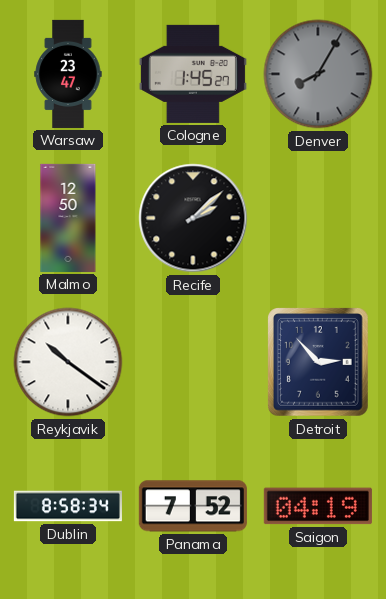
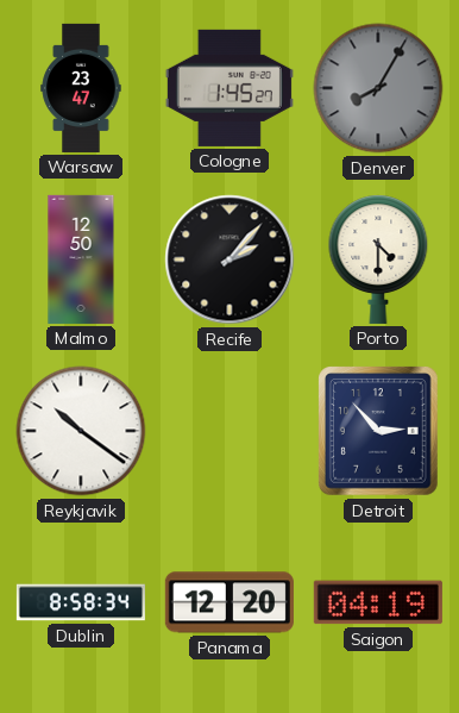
Recife: 2:08 -> 2:07 (229, 259)
Porto: none -> 4:30 (378, 259)
Panama: 7:52 -> 12:20 (229, 602)
